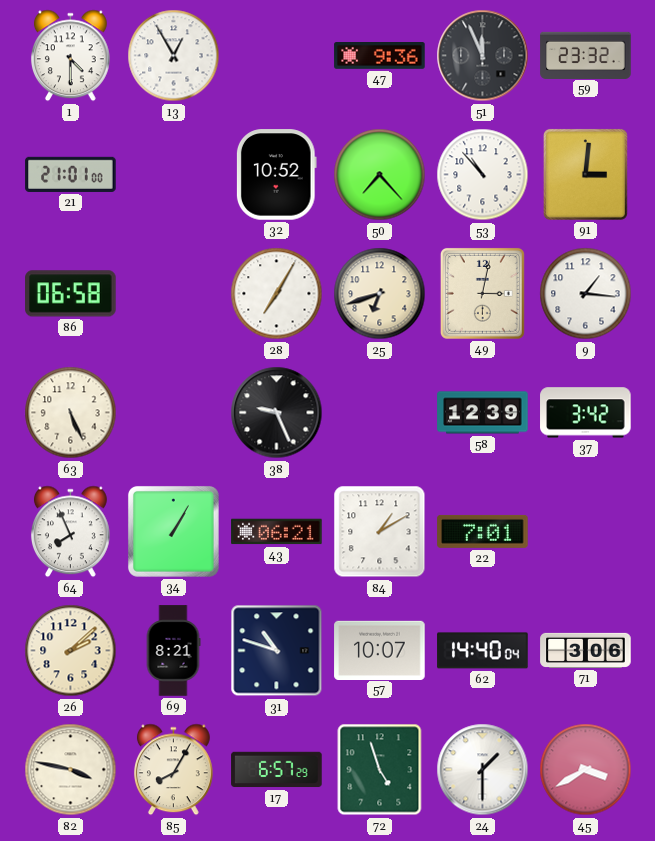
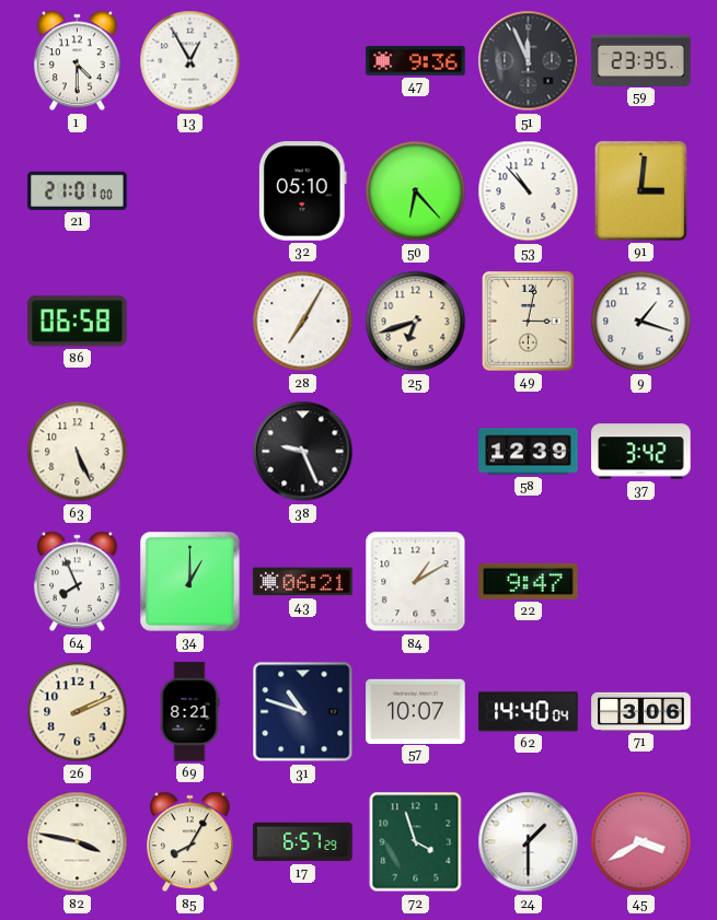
59: 23:32 -> 23:35 (641, 60)
32: 10:52 -> 05:10 (302, 191)
50: 7:23 -> 6:23 (416, 191)
9: 1:16 -> 1:18 (641, 322)
34: 1:05 -> 1:00 (189, 581)
22: 7:01 -> 9:47 (529, 581)
26: 2:08 -> 2:11 (78, 712)
72: 4:57 -> 3:57 (416, 842)
